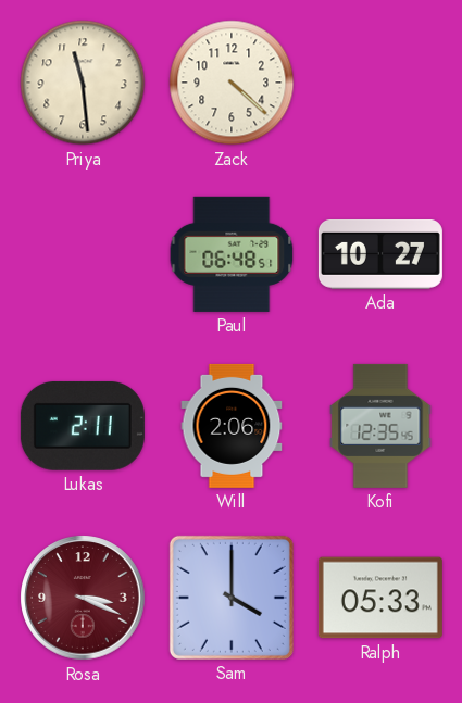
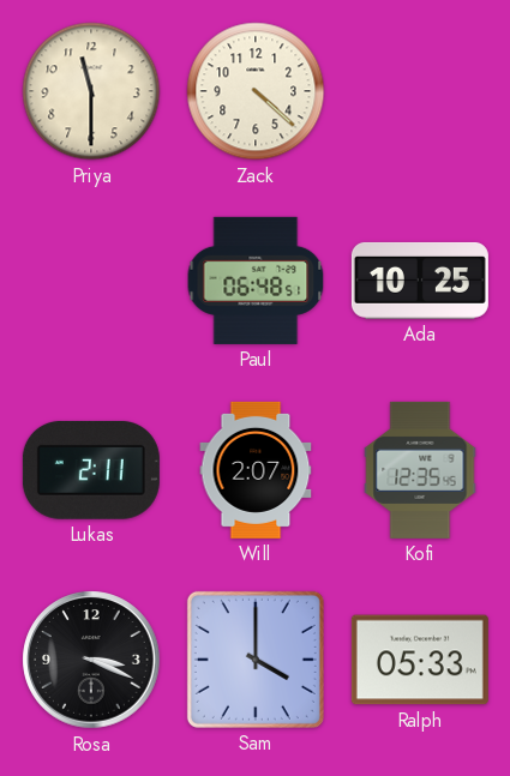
Priya: 11:29 -> 11:30 (91, 91)
Ada: 10:27 -> 10:25 (420, 281)
Will: 2:06 -> 2:07 (256, 470)
Rosa dial: burgundy -> black (91, 660)
